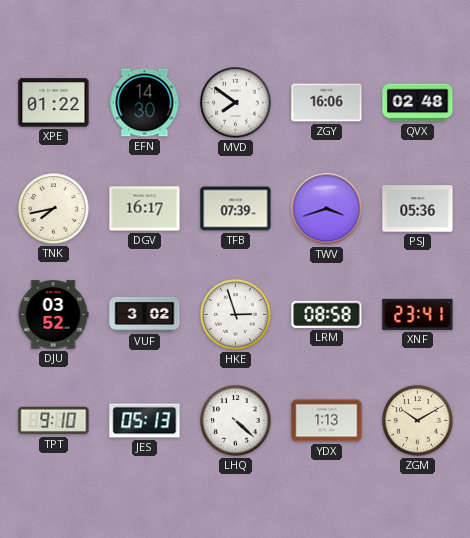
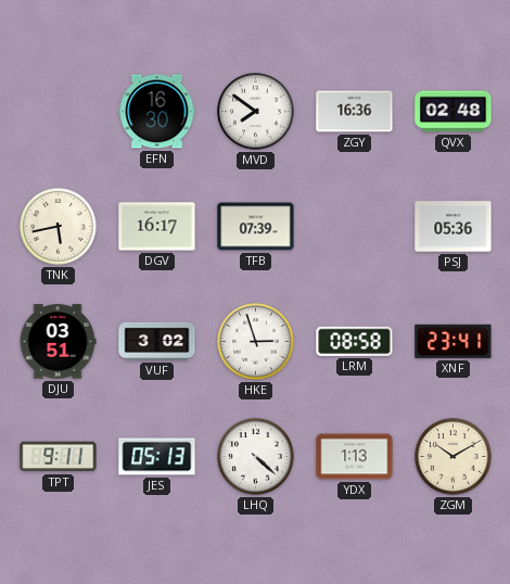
XPE: 01:22 -> none (54, 103)
EFN: 14:30 -> 16:30 (157, 112)
ZGY: 16:06 -> 16:36 (355, 112)
TNK: 7:43 -> 5:43 (59, 227)
TWV: 3:42 -> none (327, 209)
DJU: 03:52 -> 03:51 (58, 342)
TPT: 9:10 -> 9:11 (59, 457)
